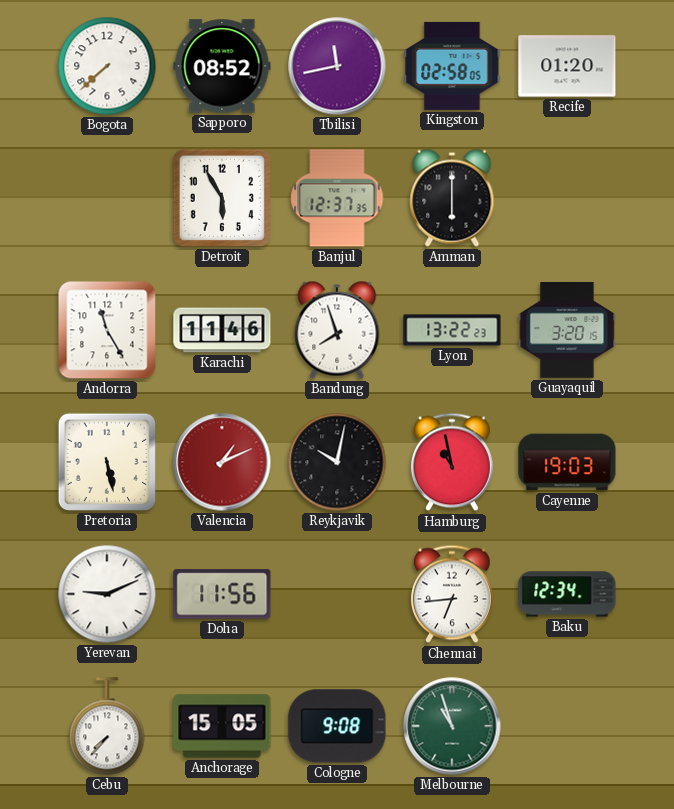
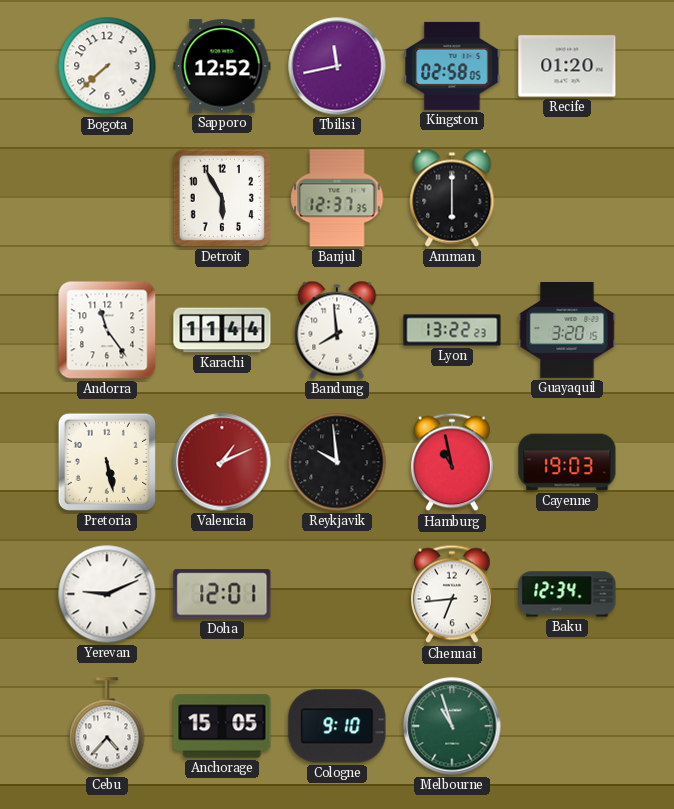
Sapporo: 08:52 -> 12:52 (222, 66)
Andorra: 11:25 -> 11:24 (107, 330)
Karachi: 11:46 -> 11:44 (222, 330)
Bandung: 7:57 -> 7:59 (337, 330)
Reykjavik: 10:02 -> 9:59 (337, 462)
Doha: 11:56 -> 12:01 (222, 594)
Cebu: 7:37 -> 4:37 (107, 726)
Cologne: 9:08 -> 9:10 (337, 726)
